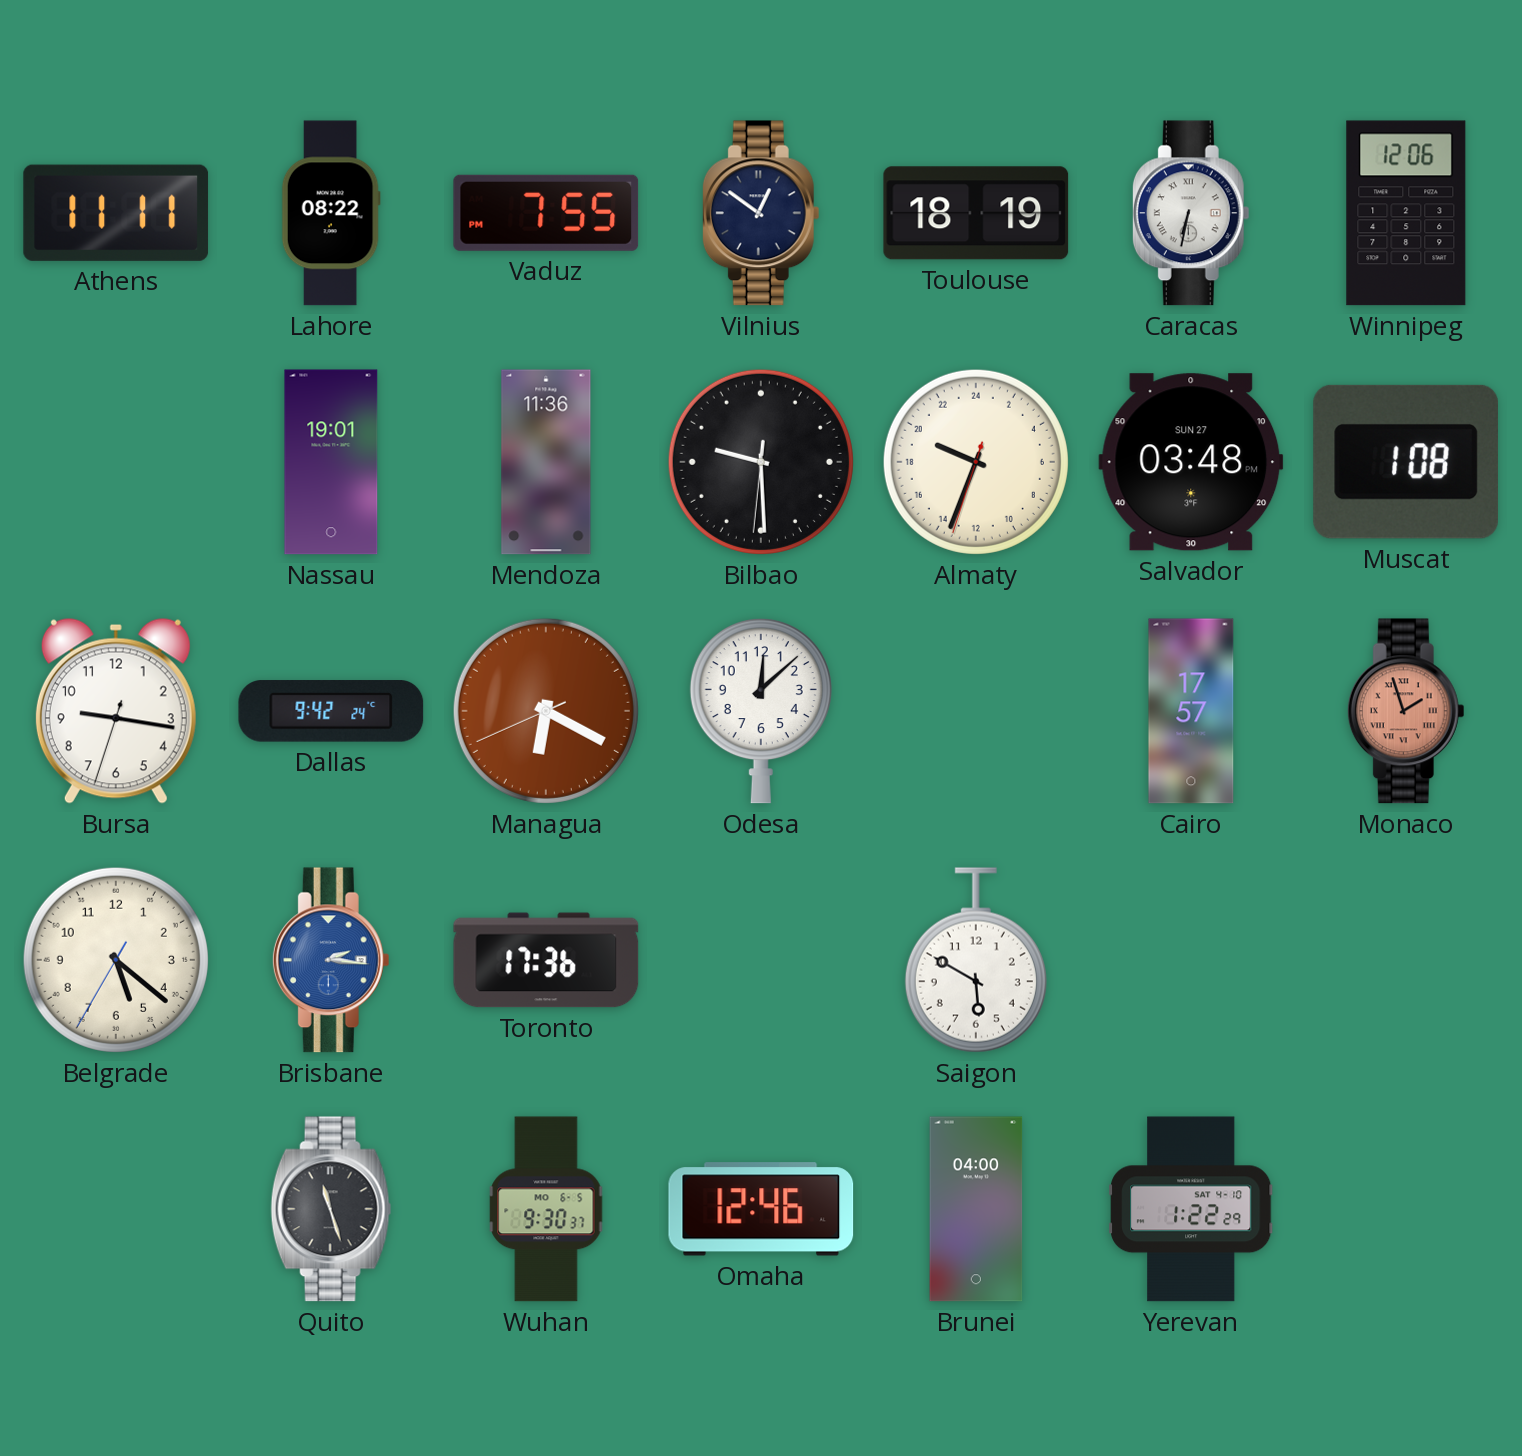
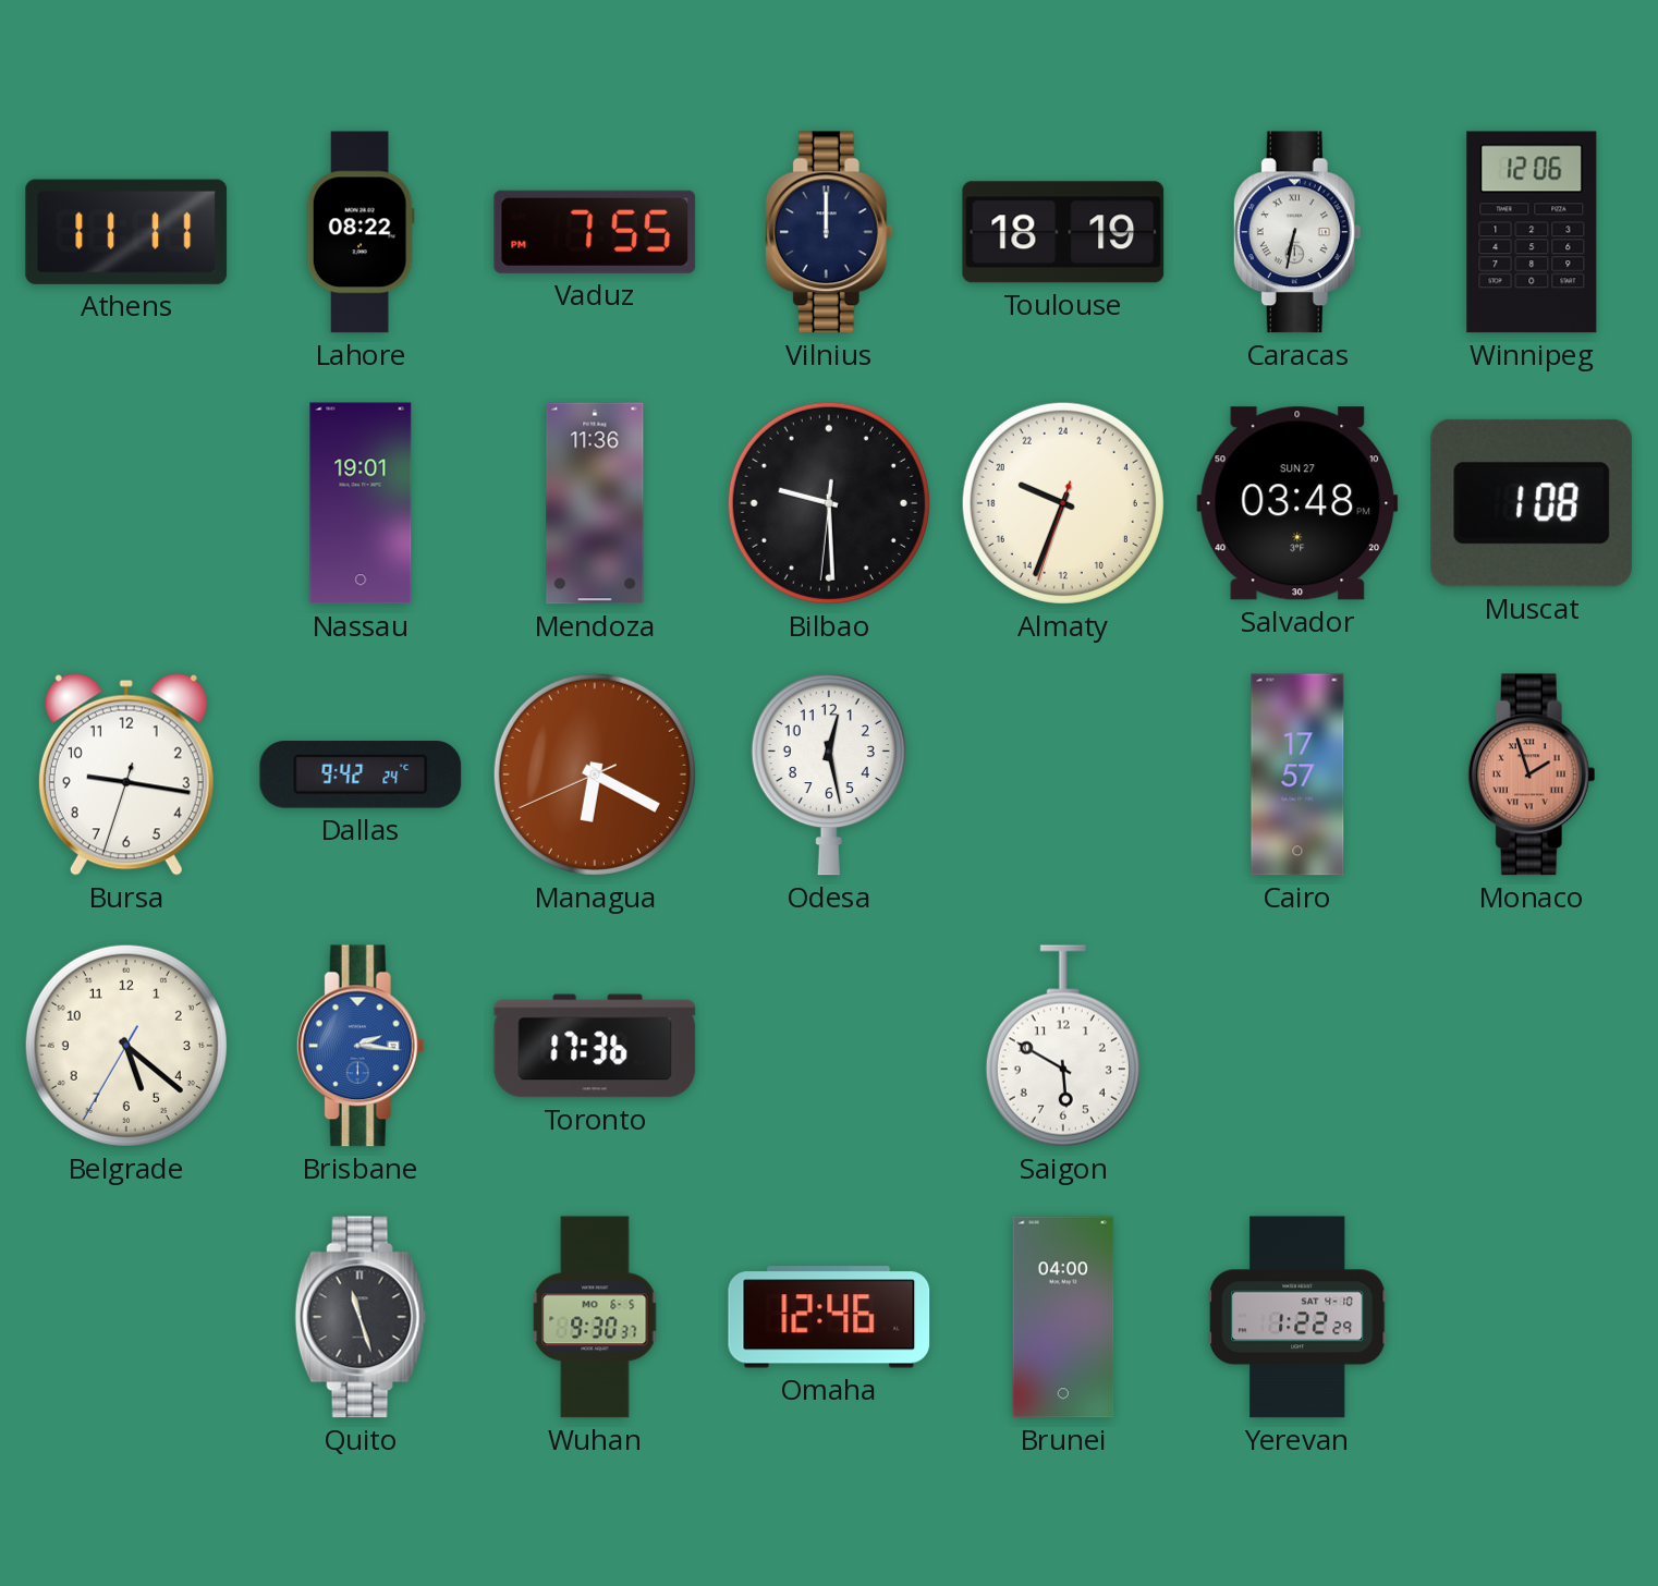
Vilnius: 12:51 -> 12:00 (829, 232)
Odesa: 12:08 -> 12:28 (829, 774)
